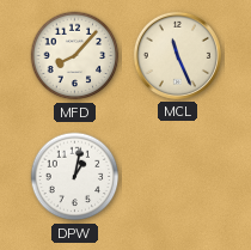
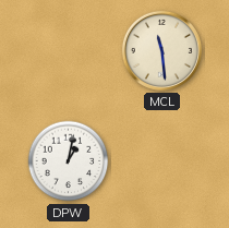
MFD: 8:07 -> none (75, 56)
MCL: 11:26 -> 11:29 (161, 50)
